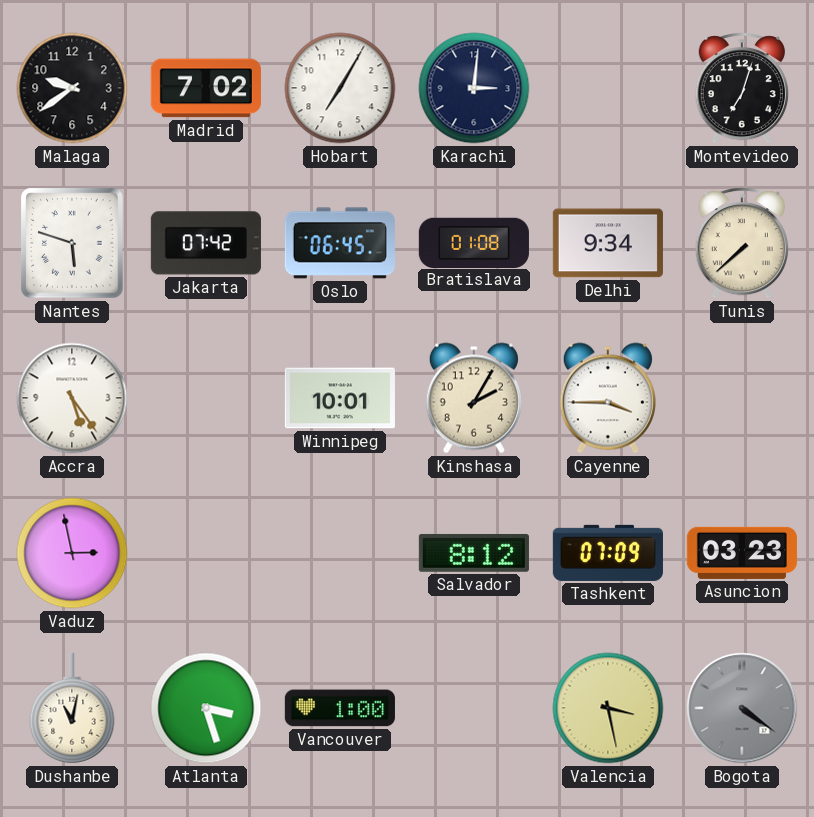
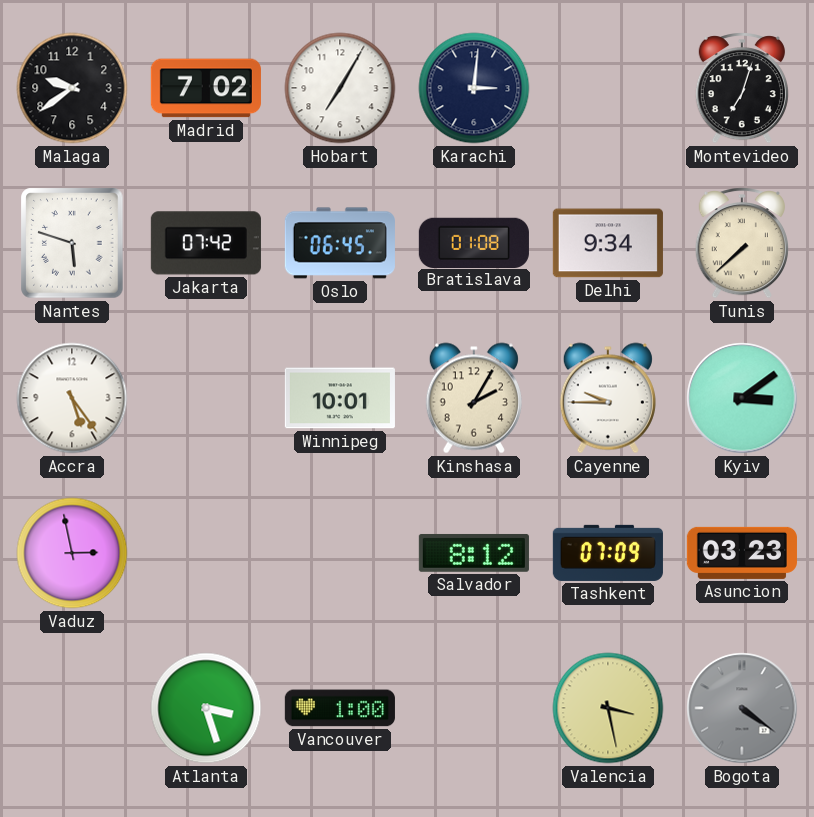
Cayenne: 3:45 -> 9:45 (608, 398)
Kyiv: none -> 3:09 (742, 398)
Dushanbe: 11:02 -> none (72, 708)
